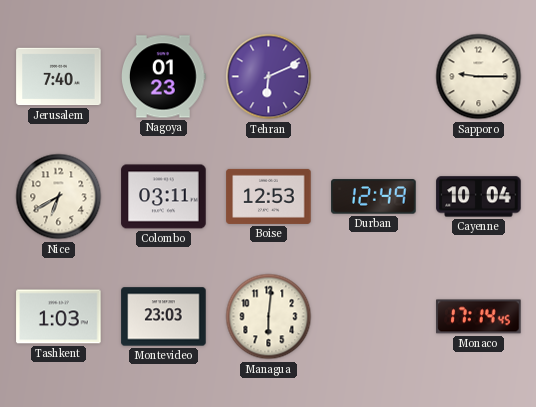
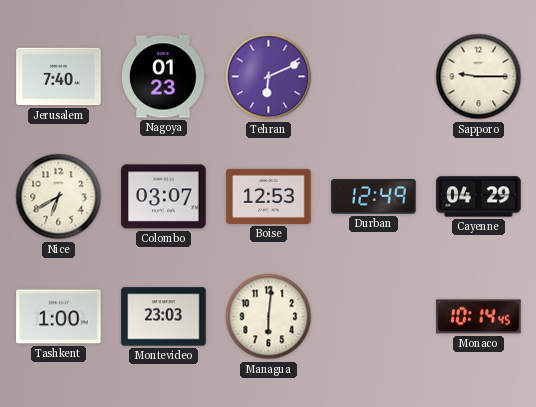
Colombo: 03:11 -> 03:07 (164, 197)
Cayenne: 10:04 -> 04:29 (479, 197)
Tashkent: 1:03 -> 1:00 (59, 317)
Monaco: 17:14 -> 10:14 (479, 317)
